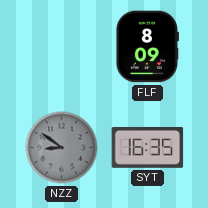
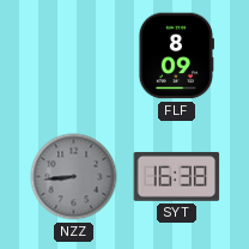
NZZ: 8:51 -> 8:44 (74, 177)
SYT: 16:35 -> 16:38 (177, 176)
